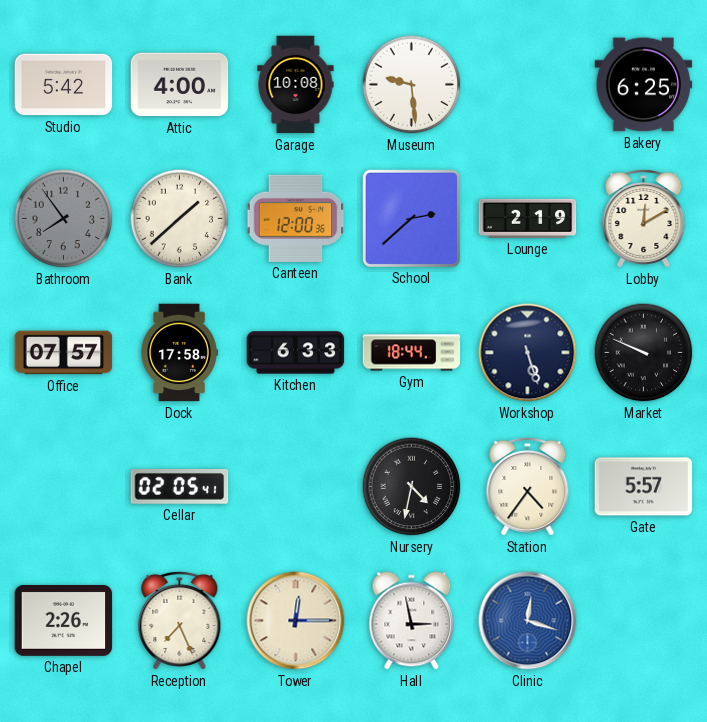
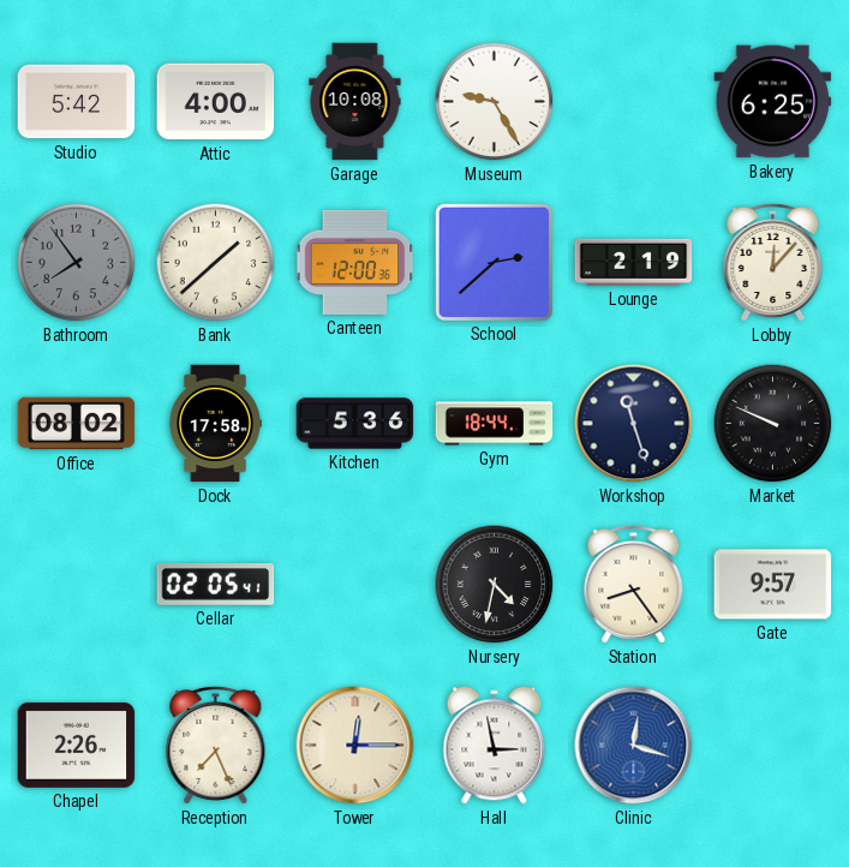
Museum: 9:29 -> 9:25 (495, 102)
Lobby: 12:10 -> 12:07 (773, 262)
Office: 07:57 -> 08:02 (77, 424)
Kitchen: 6:33 -> 5:36 (355, 424)
Workshop: 5:27 -> 11:27 (634, 424)
Station: 4:36 -> 8:24 (634, 584)
Gate: 5:57 -> 9:57 (773, 585)
